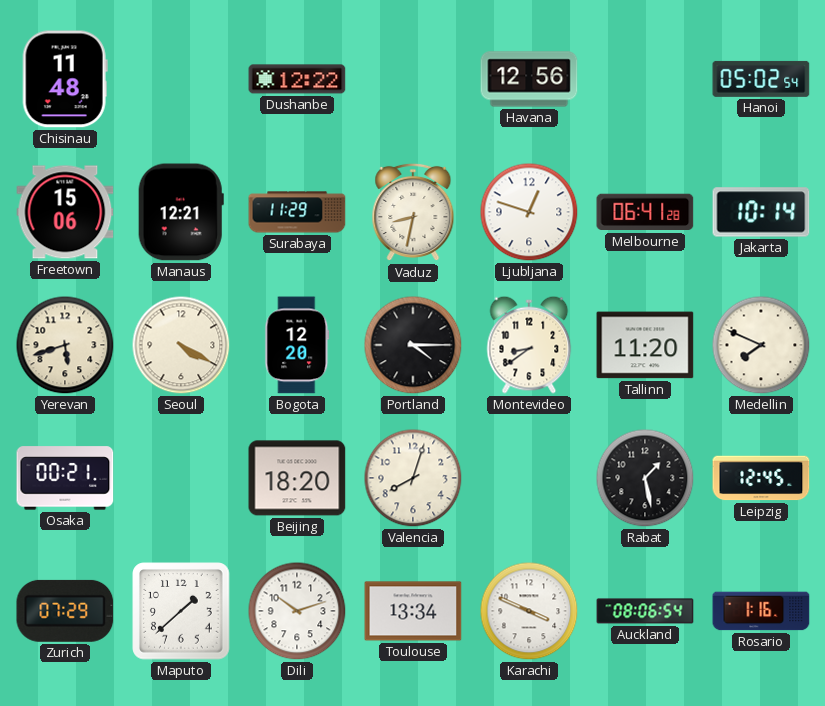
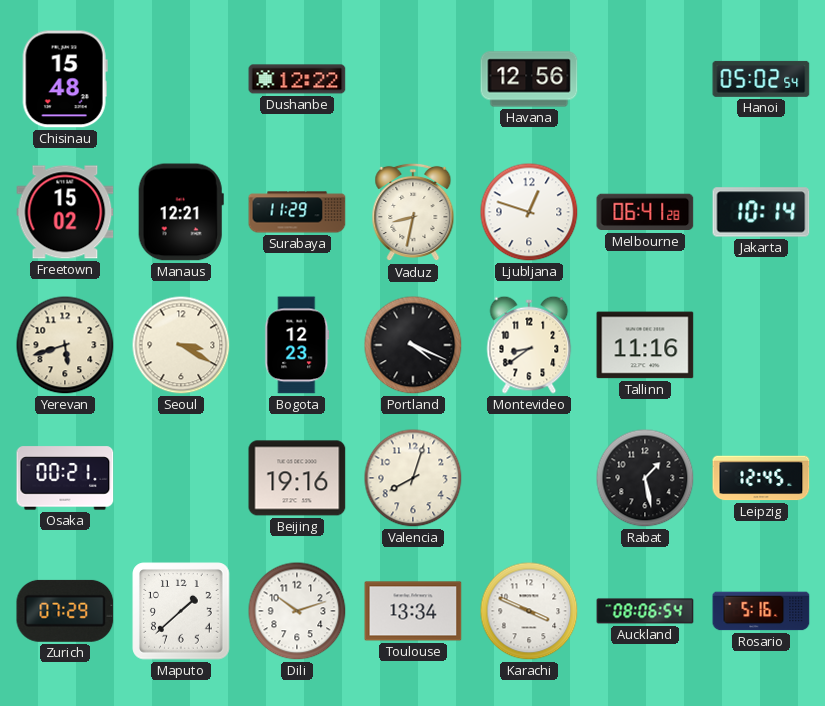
Chisinau: 11:48 -> 15:48 (65, 79)
Freetown: 15:06 -> 15:02 (65, 212)
Seoul: 4:20 -> 3:20 (181, 345)
Bogota: 12:20 -> 12:23 (297, 345)
Portland: 4:15 -> 4:19 (413, 345)
Tallinn: 11:20 -> 11:16 (645, 345)
Medellin: 7:49 -> none (761, 345)
Beijing: 18:20 -> 19:16 (297, 478)
Rosario: 1:16 -> 5:16 (761, 611)
